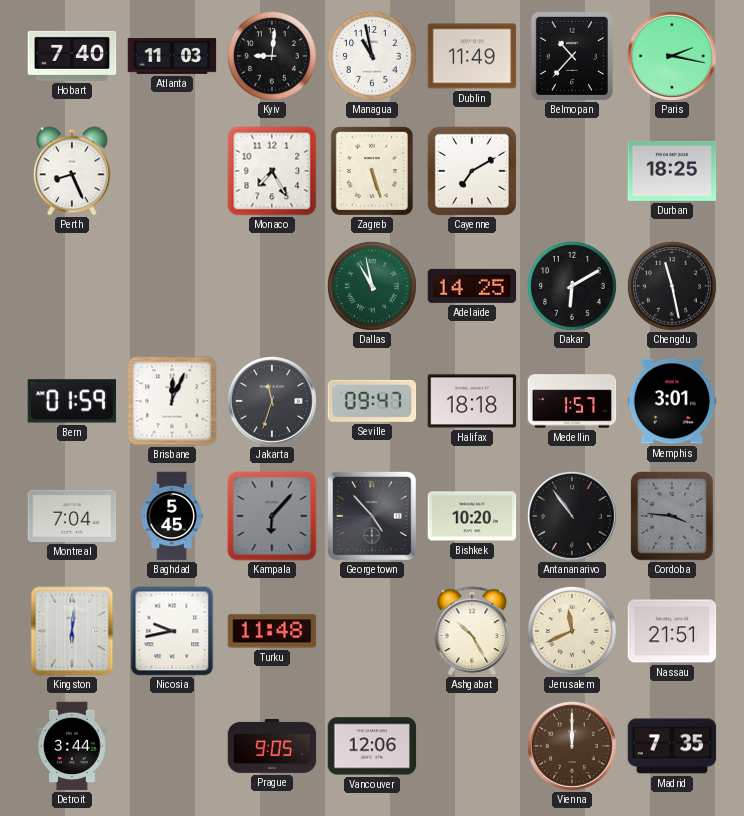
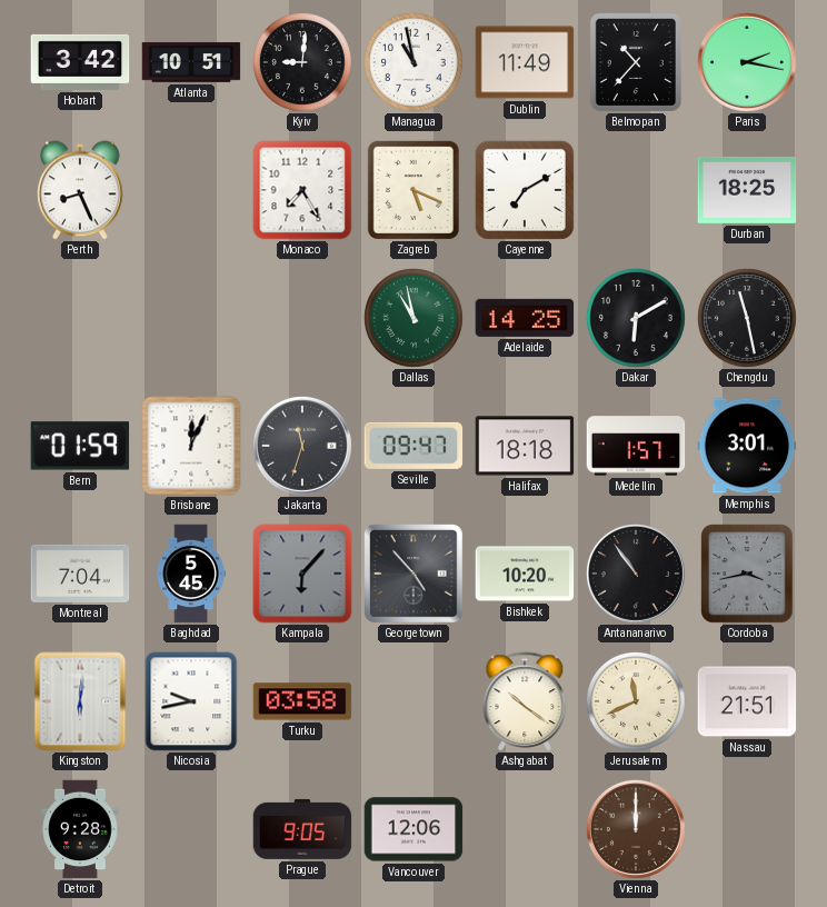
Hobart: 7:40 -> 3:42 (80, 62)
Atlanta: 11:03 -> 10:51 (191, 62)
Zagreb: 5:27 -> 5:19 (413, 189)
Cordoba: 3:46 -> 3:43 (748, 574)
Turku: 11:48 -> 03:58 (302, 701)
Ashgabat: 10:25 -> 10:21 (525, 701)
Detroit: 3:44 -> 9:28 (80, 829)
Madrid: 7:35 -> none (672, 746)
